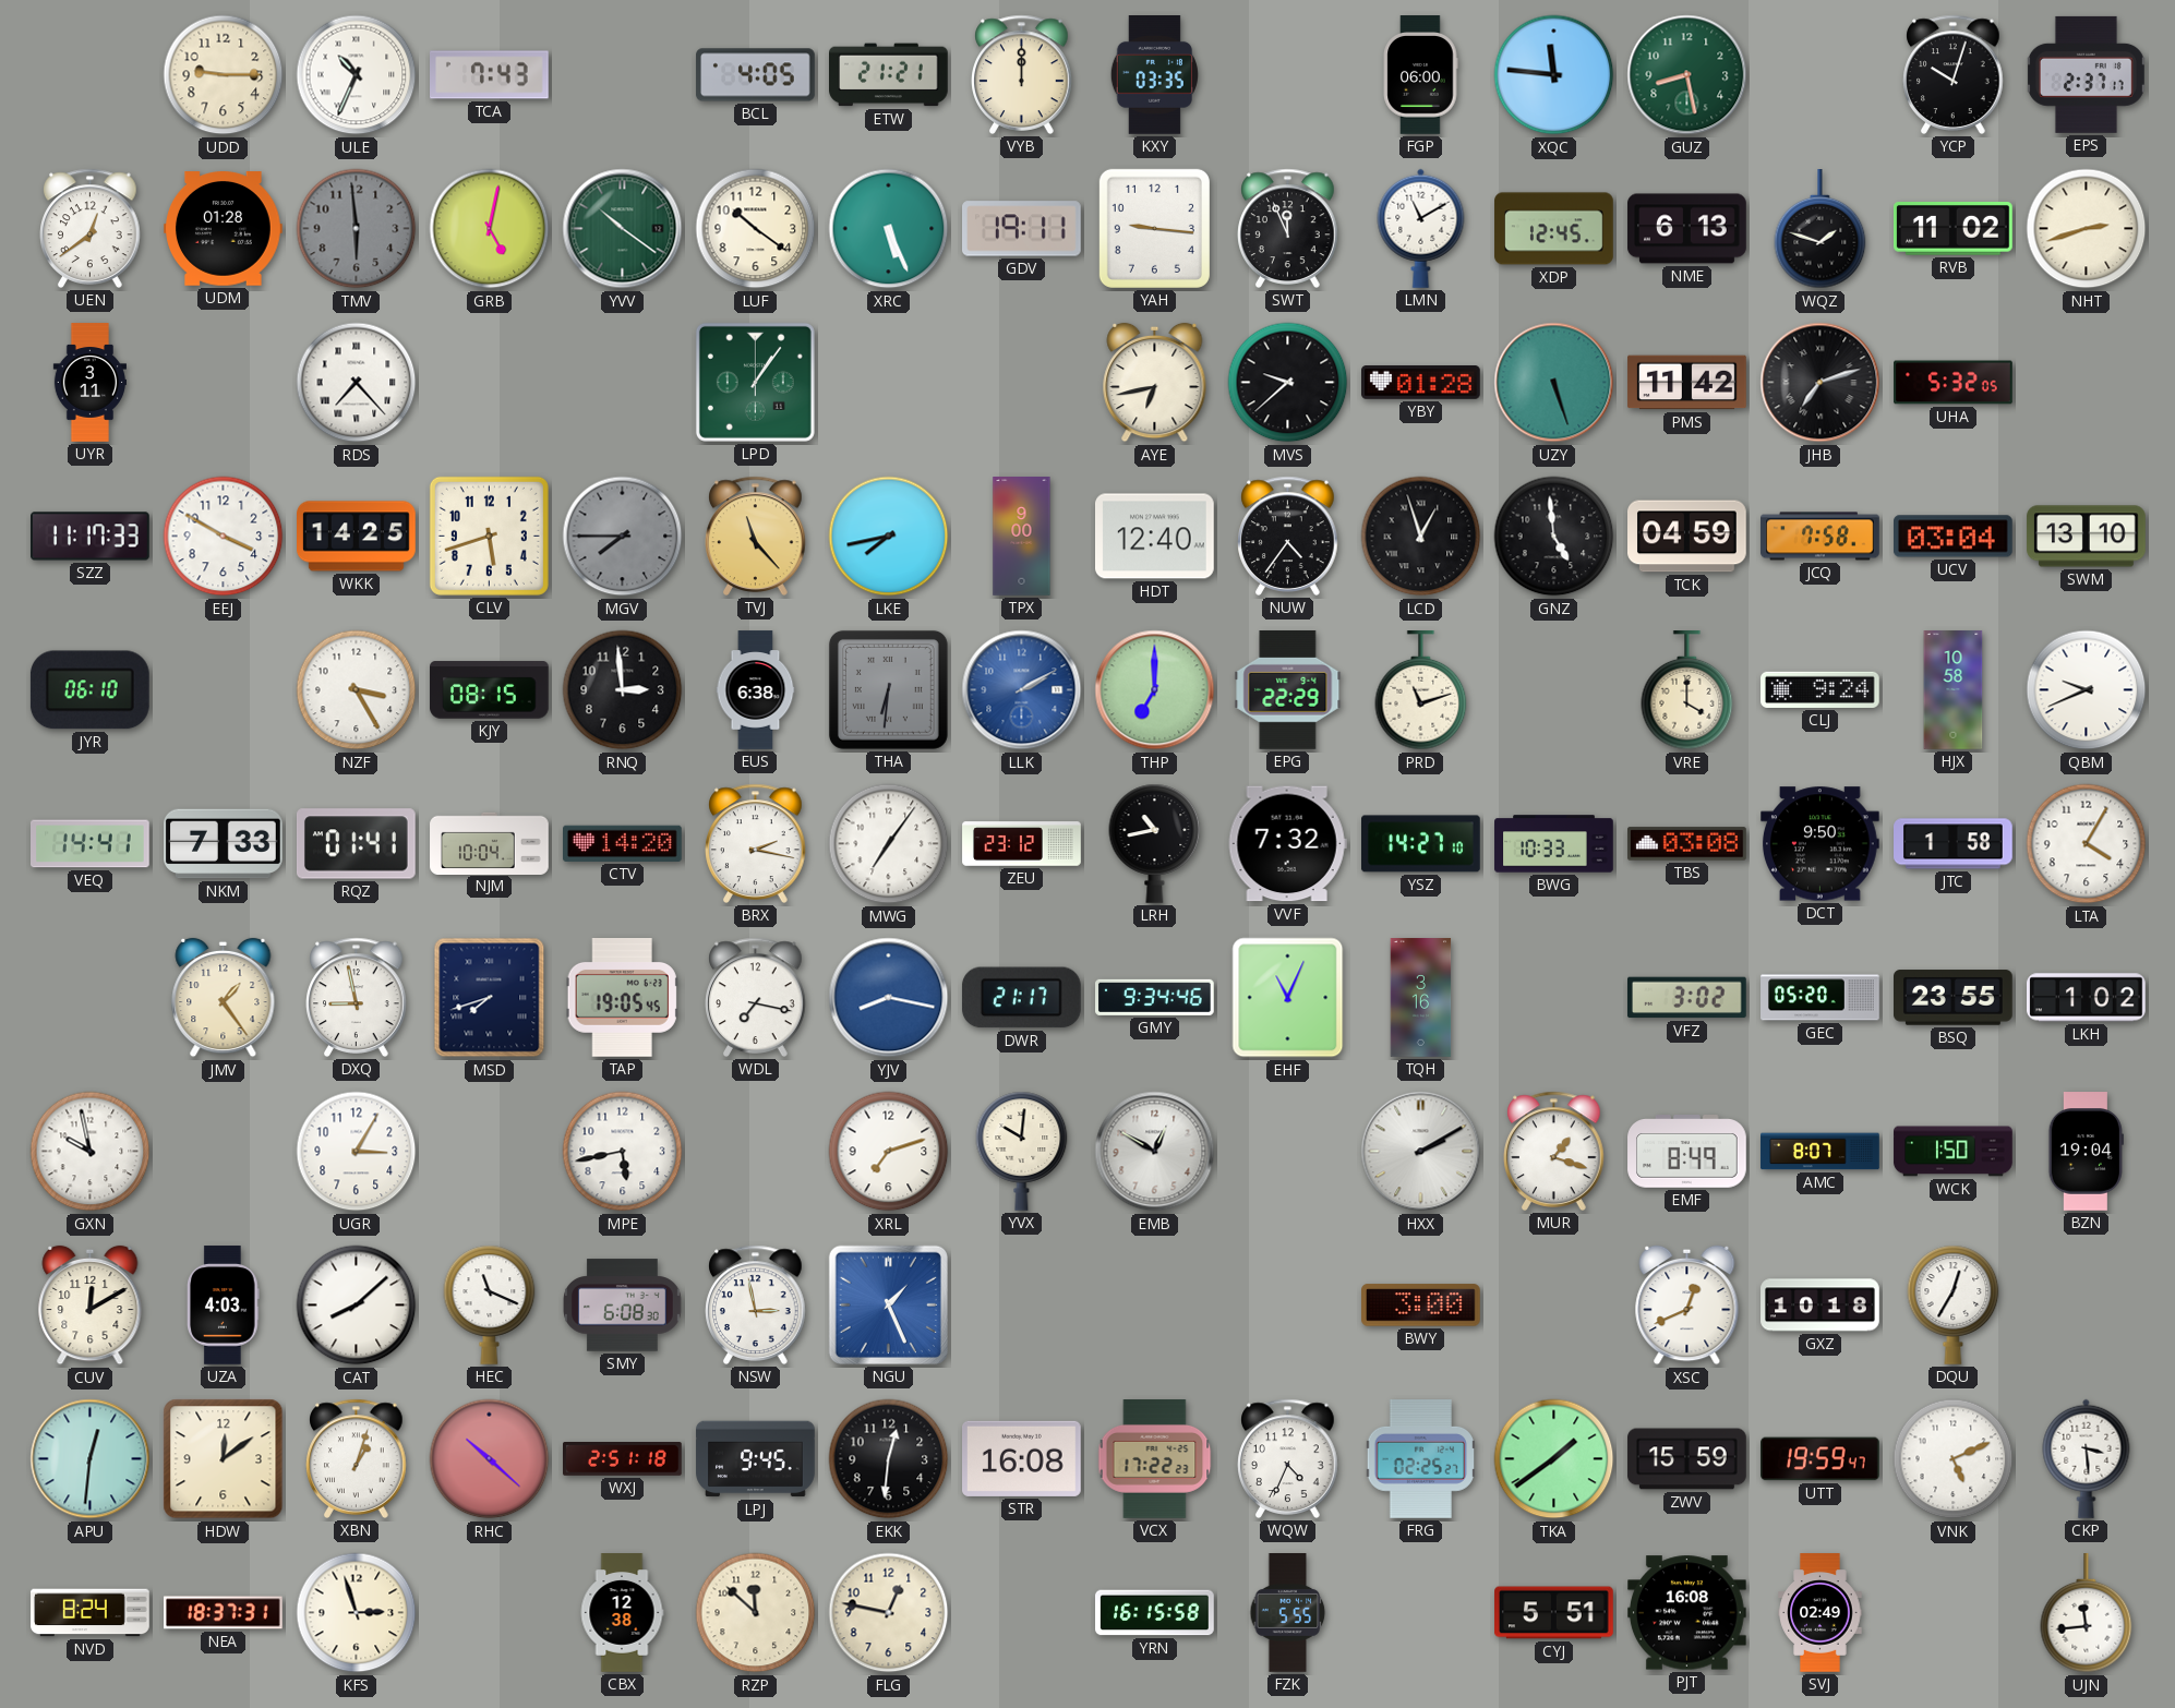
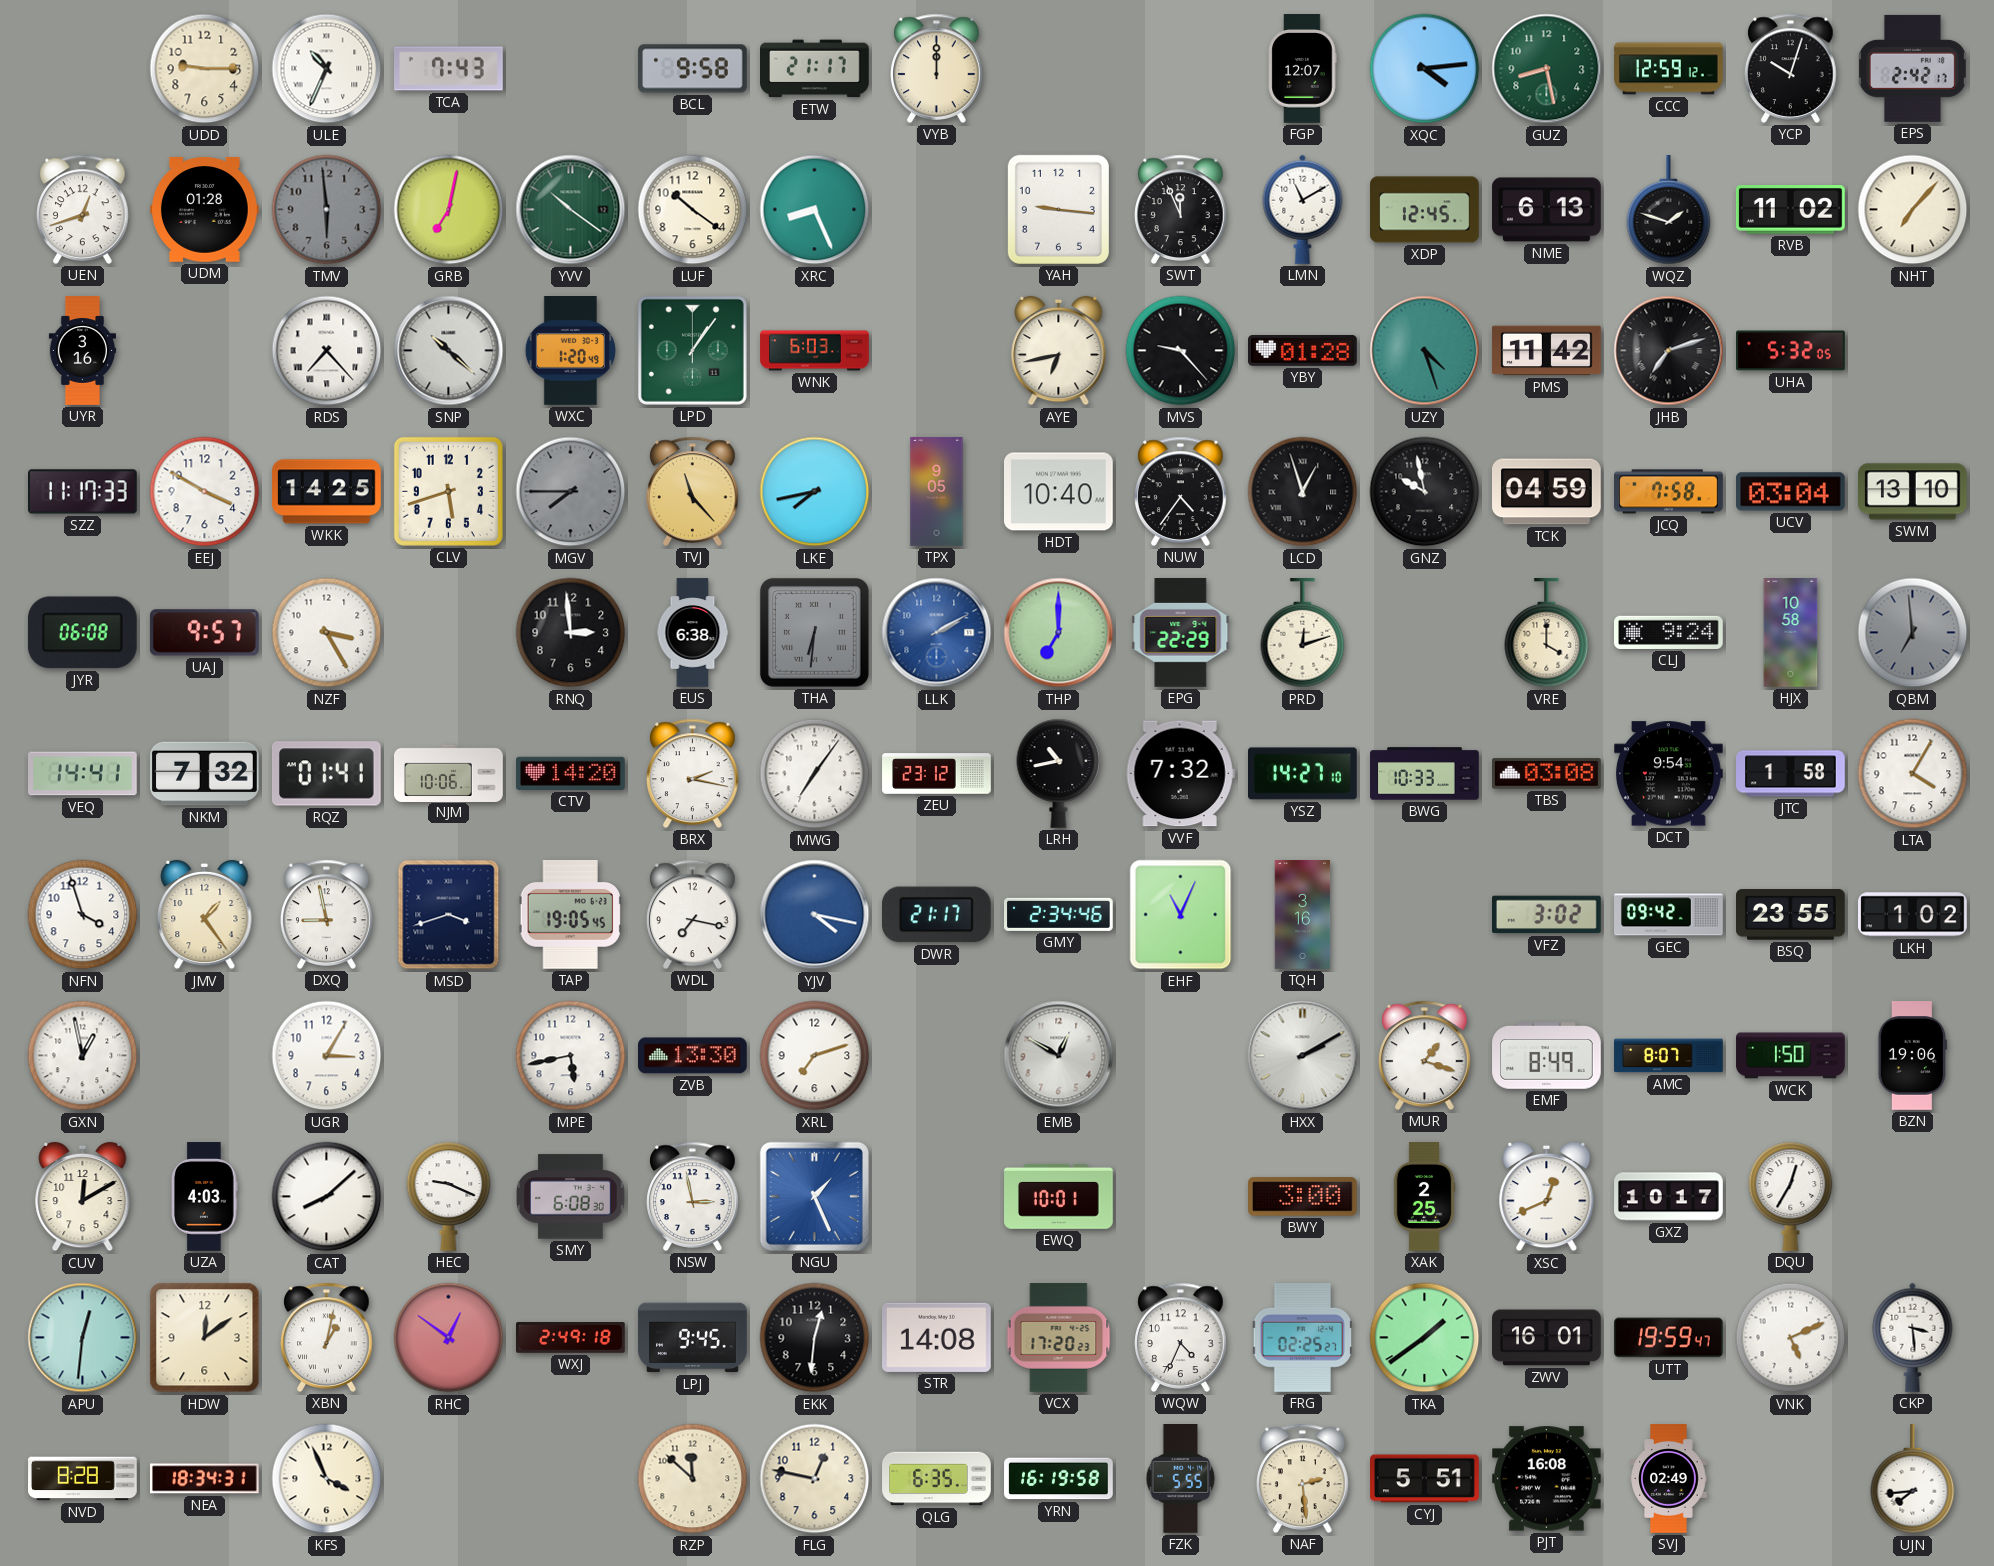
BCL: 4:05 -> 9:58 (693, 69)
ETW: 21:21 -> 21:17 (815, 69)
KXY: 03:35 -> none (1154, 75)
FGP: 06:00 -> 12:07 (1302, 69)
XQC: 11:46 -> 4:14 (1425, 69)
CCC: none -> 12:59 (1669, 69)
EPS: 2:37 -> 2:42 (1912, 68)
UEN: 12:39 -> 12:42 (83, 209)
GRB: 5:02 -> 7:02 (449, 210)
XRC: 5:26 -> 8:26 (815, 210)
GDV: 19:11 -> none (1022, 229)
NHT: 2:42 -> 7:07 (1913, 210)
UYR: 3:11 -> 3:16 (83, 351)
SNP: none -> 10:22 (449, 351)
WXC: none -> 1:20 (570, 351)
WNK: none -> 6:03 (815, 351)
MVS: 9:38 -> 9:23 (1181, 351)
UZY: 5:27 -> 4:27 (1425, 351)
TPX: 9:00 -> 9:05 (937, 492)
HDT: 12:40 -> 10:40 (1059, 492)
GNZ: 4:59 -> 9:58 (1425, 492)
JYR: 06:10 -> 06:08 (82, 633)
UAJ: none -> 9:57 (204, 633)
KJY: 08:15 -> none (490, 690)
PRD: 11:12 -> 12:12 (1303, 634)
QBM: 9:41 -> 6:59 (1913, 633)
QBM dial: white -> grey (1913, 633)
NKM: 7:33 -> 7:32 (205, 774)
NJM: 10:04 -> 10:06 (449, 773)
DCT: 9:50 -> 9:54 (1669, 774)
NFN: none -> 3:57 (83, 915)
MSD: 7:42 -> 3:42 (449, 915)
YJV: 8:17 -> 4:17 (815, 915)
GMY: 9:34 -> 2:34 (1059, 914)
GEC: 05:20 -> 09:42 (1669, 915)
GXN: 9:58 -> 12:58 (83, 1056)
ZVB: none -> 13:30 (693, 1056)
YVX: 10:01 -> none (1022, 1151)
BZN: 19:04 -> 19:06 (1912, 1056)
HEC: 11:19 -> 9:19 (449, 1196)
EWQ: none -> 10:01 (1059, 1196)
XAK: none -> 2:25 (1424, 1197)
GXZ: 10:18 -> 10:17 (1669, 1197)
XBN: 1:03 -> 1:02 (327, 1337)
RHC: 10:22 -> 12:51 (449, 1338)
WXJ: 2:51 -> 2:49 (571, 1338)
STR: 16:08 -> 14:08 (937, 1337)
VCX: 17:22 -> 17:20 (1059, 1338)
ZWV: 15:59 -> 16:01 (1547, 1338)
NVD: 8:24 -> 8:28 (83, 1479)
NEA: 18:37 -> 18:34 (205, 1479)
KFS: 2:57 -> 3:56 (327, 1479)
CBX: 12:38 -> none (622, 1613)
QLG: none -> 6:35 (937, 1479)
YRN: 16:15 -> 16:19 (1059, 1479)
NAF: none -> 2:29 (1303, 1478)
UJN: 11:44 -> 7:44 (1913, 1480)
